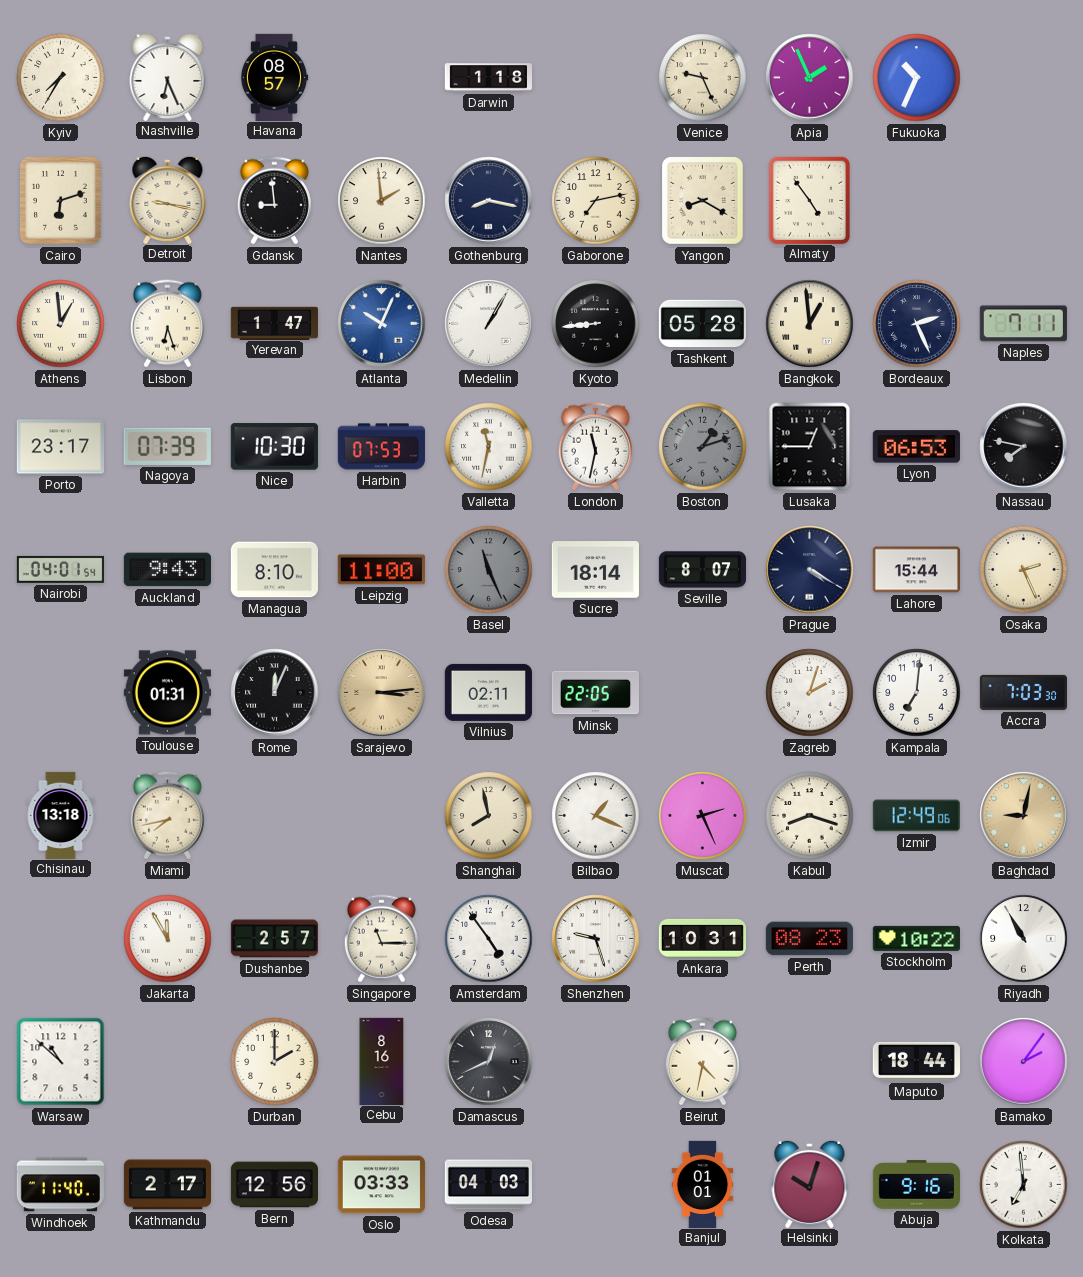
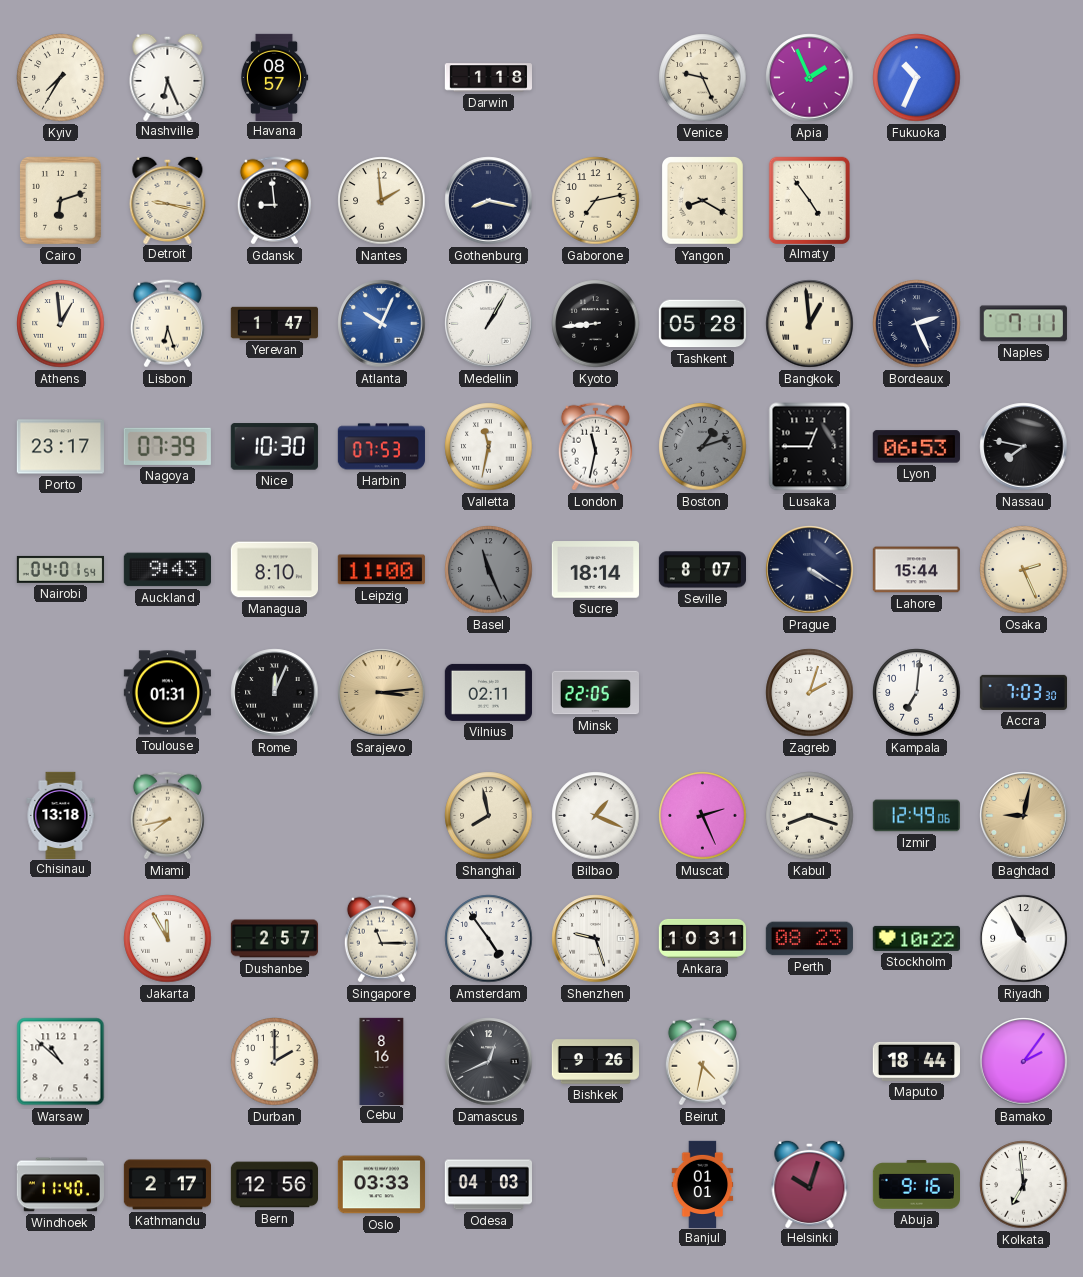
Bishkek: none -> 9:26 (595, 1062)
